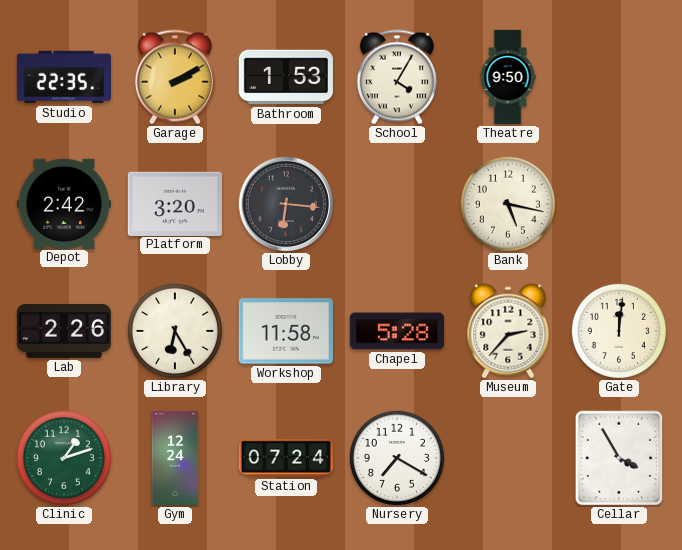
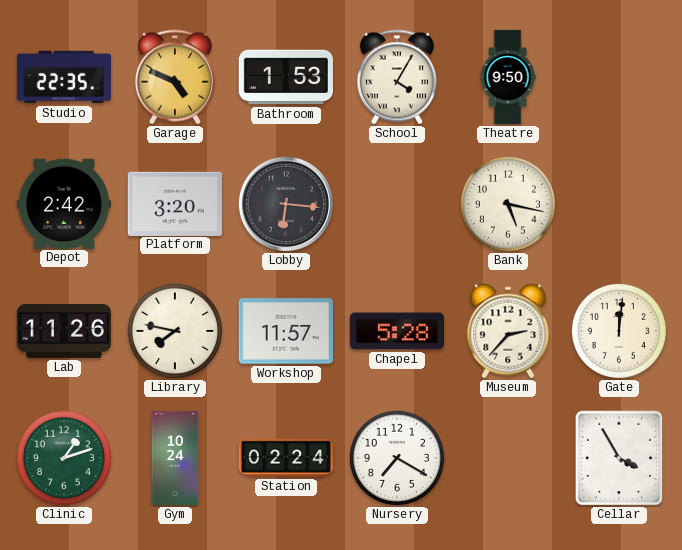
Garage: 2:10 -> 4:49 (175, 77)
Lab: 2:26 -> 11:26 (63, 331)
Library: 6:25 -> 7:47 (175, 331)
Workshop: 11:58 -> 11:57 (286, 331)
Gym: 12:24 -> 10:24 (175, 458)
Station: 07:24 -> 02:24 (285, 458)
